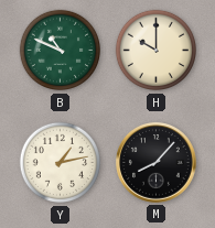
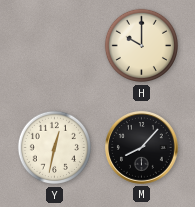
B: 10:49 -> none (61, 51)
Y: 1:13 -> 12:32 (55, 148)
